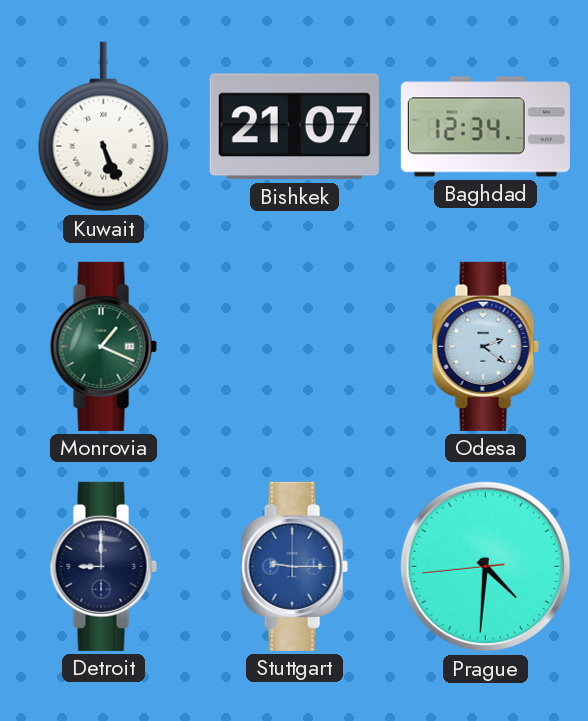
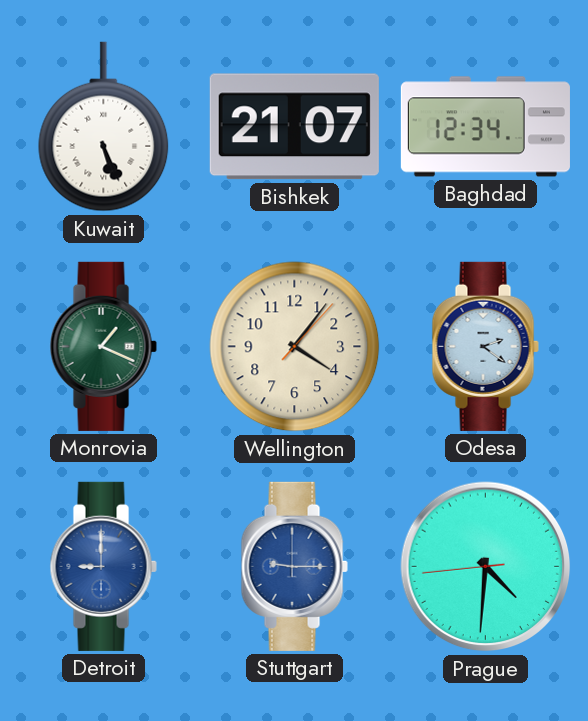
Wellington: none -> 4:06 (295, 347)
Detroit dial: navy -> blue (103, 566)
